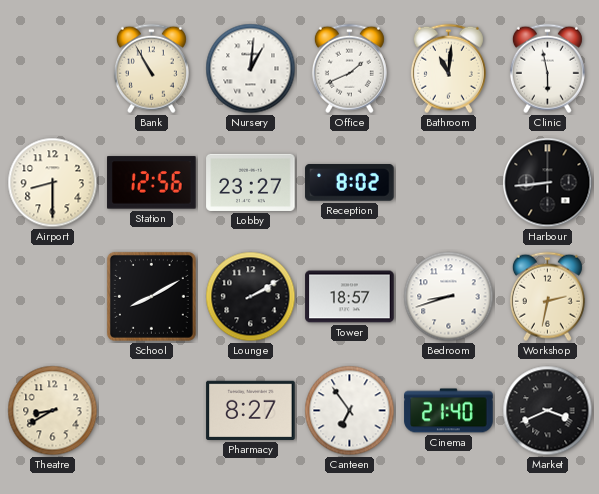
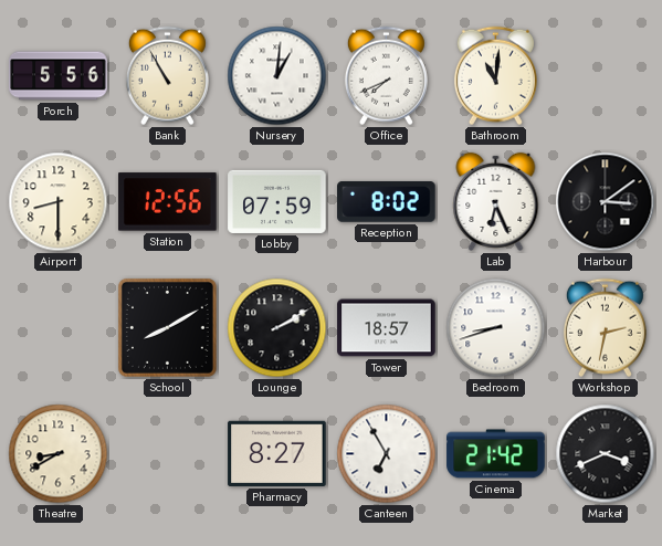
Porch: none -> 5:56 (59, 76)
Office: 1:41 -> 7:41 (386, 76)
Clinic: 5:58 -> none (547, 69)
Lobby: 23:27 -> 07:59 (277, 201)
Lab: none -> 6:26 (496, 201)
Harbour: 8:44 -> 3:09 (606, 202)
Canteen: 6:54 -> 6:55 (387, 454)
Cinema: 21:40 -> 21:42 (496, 454)
